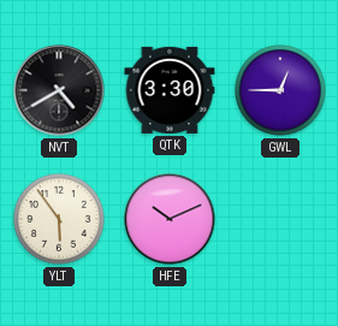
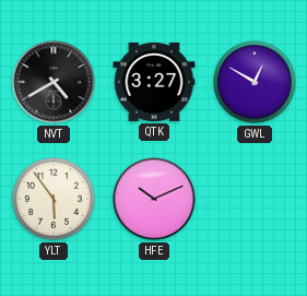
QTK: 3:30 -> 3:27 (154, 82)
GWL: 12:45 -> 12:50 (255, 82)
